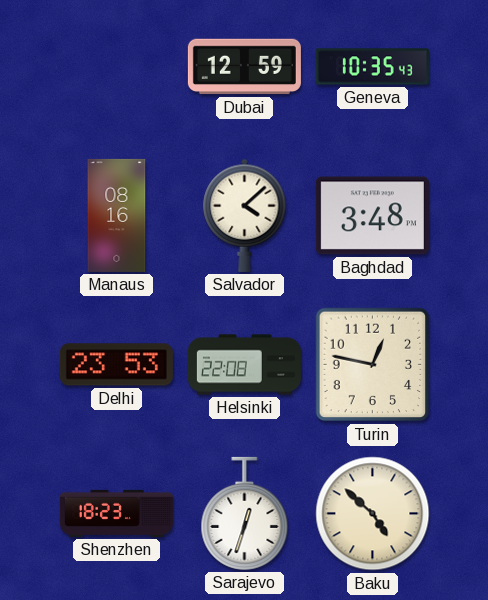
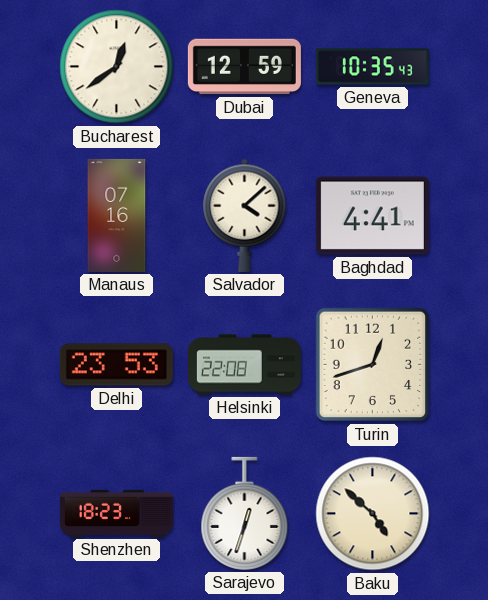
Bucharest: none -> 12:39 (117, 67)
Manaus: 08:16 -> 07:16 (117, 215)
Baghdad: 3:48 -> 4:41 (372, 216)
Turin: 12:47 -> 12:42 (373, 365)
